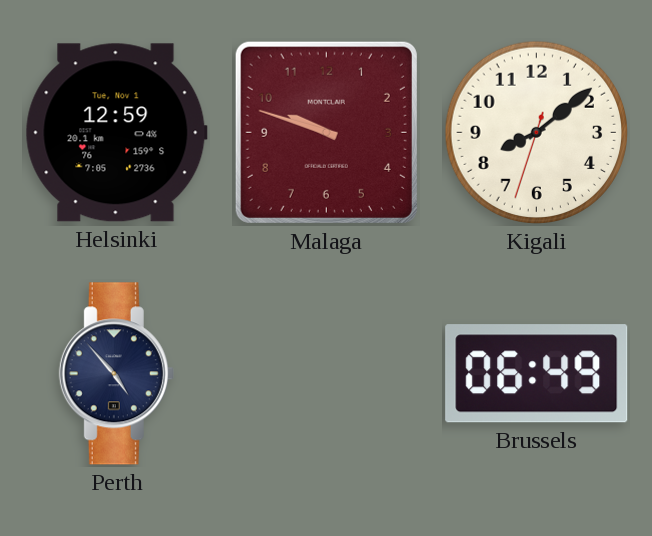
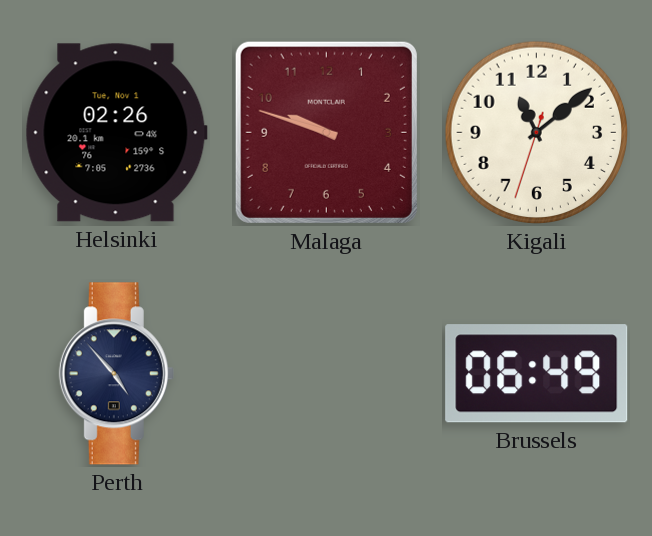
Helsinki: 12:59 -> 02:26 (116, 133)
Kigali: 8:08 -> 11:08 (537, 133)
